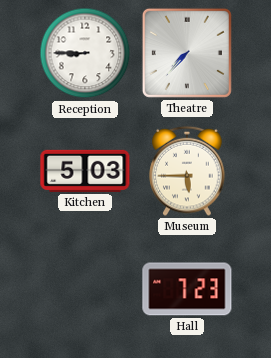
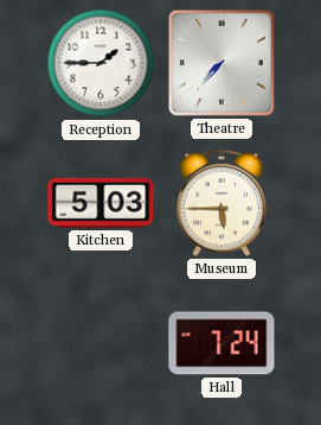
Reception: 8:45 -> 1:45 (101, 63)
Hall: 7:23 -> 7:24 (222, 343)
